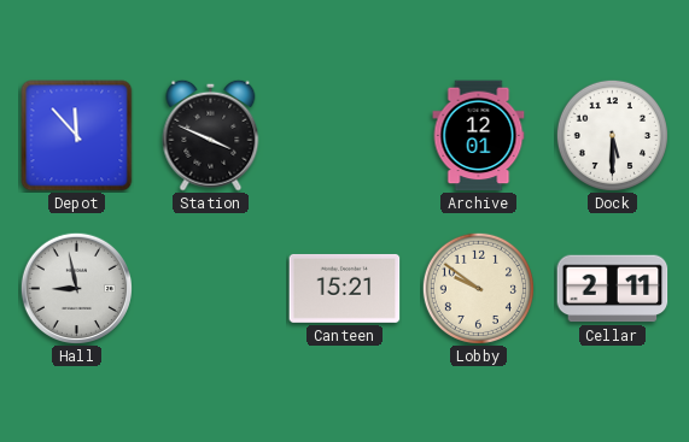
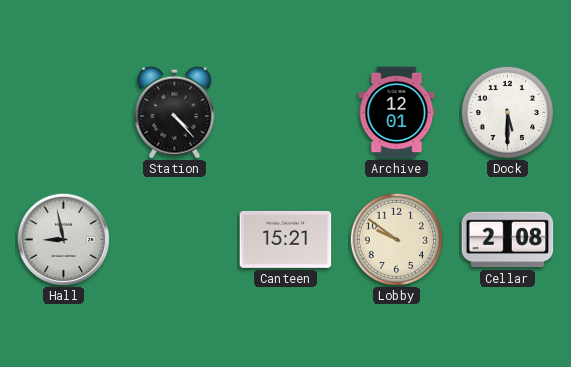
Depot: 11:53 -> none (77, 136)
Station: 3:49 -> 4:23 (175, 112)
Cellar: 2:11 -> 2:08 (508, 240)
